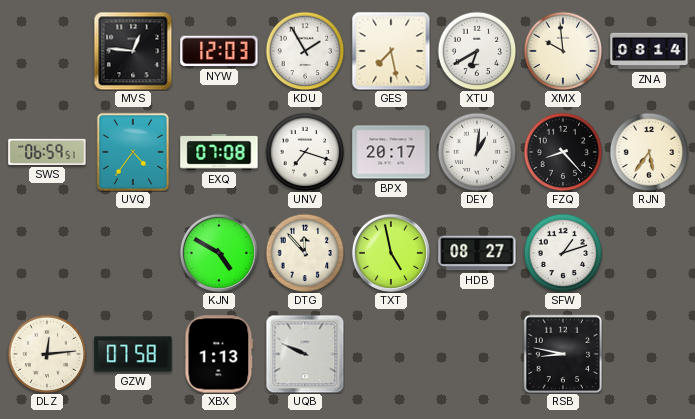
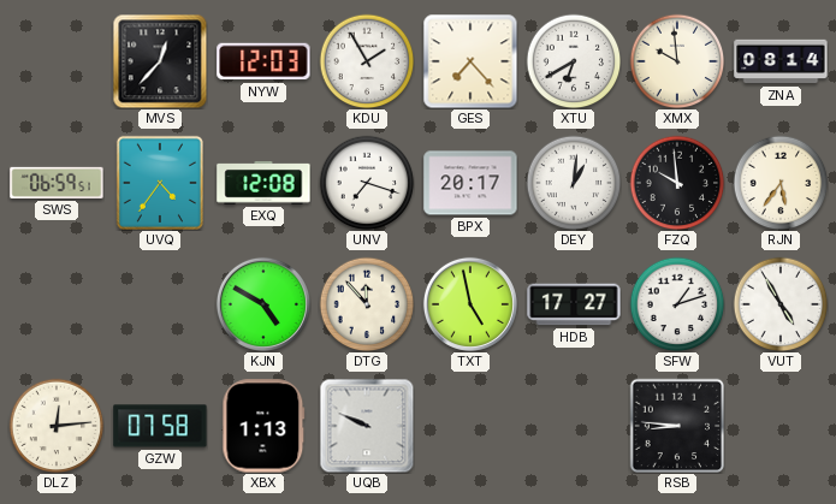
MVS: 12:46 -> 12:37 (160, 61)
GES: 7:28 -> 7:23 (470, 61)
EXQ: 07:08 -> 12:08 (263, 183)
FZQ: 8:23 -> 9:59 (677, 183)
HDB: 08:27 -> 17:27 (574, 304)
VUT: none -> 4:55 (781, 304)
RSB: 8:47 -> 8:46 (677, 426)
